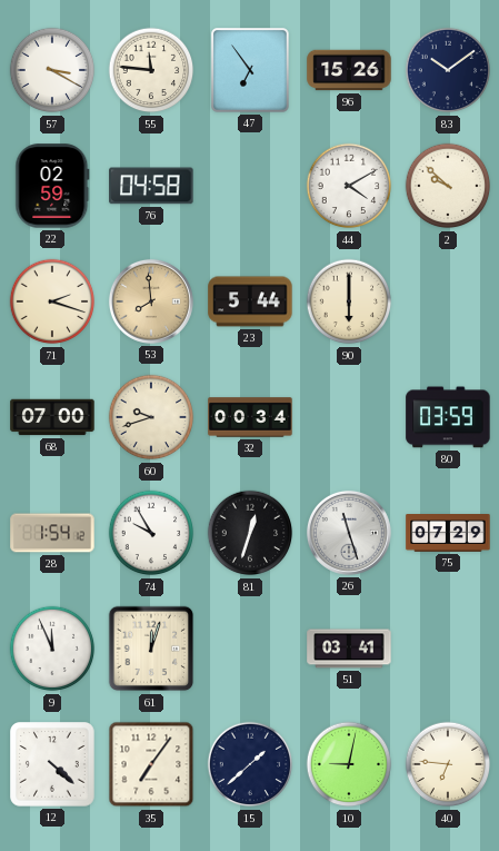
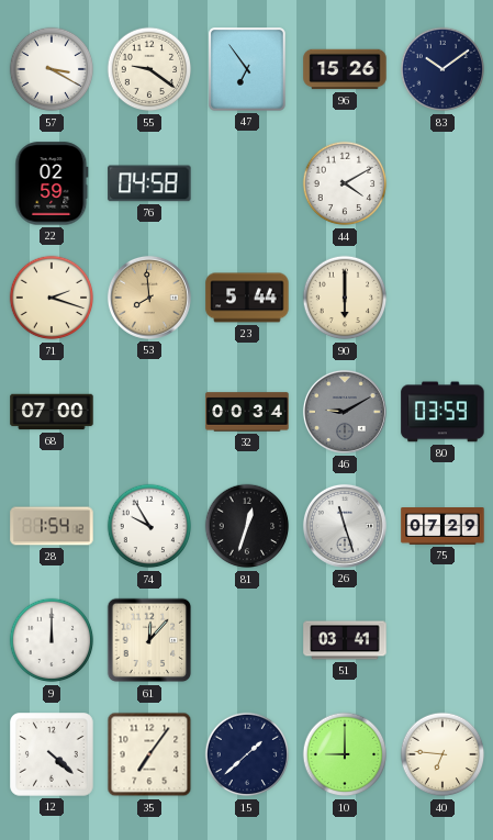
55: 11:46 -> 9:21 (149, 69)
2: 9:52 -> none (448, 186)
60: 9:42 -> none (151, 417)
46: none -> 9:10 (345, 412)
9: 11:56 -> 12:00 (52, 640)
61: 12:03 -> 12:07 (149, 640)
10: 9:02 -> 9:00 (345, 754)
